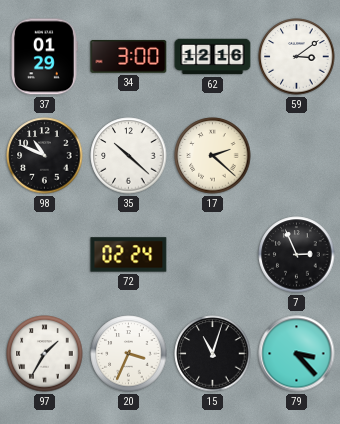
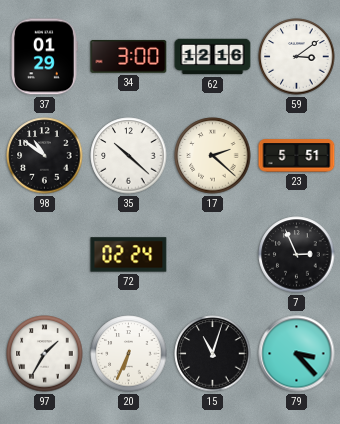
98: 10:49 -> 10:51 (45, 156)
23: none -> 5:51 (297, 156)
20: 3:34 -> 6:34 (129, 354)
